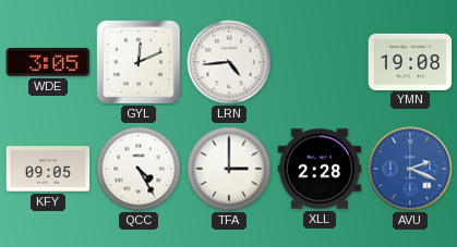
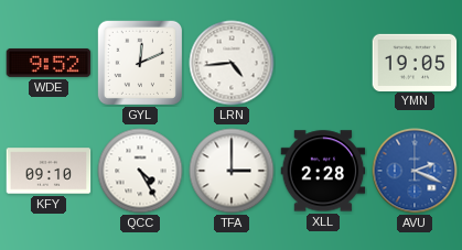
WDE: 3:05 -> 9:52 (49, 63)
YMN: 19:08 -> 19:05 (415, 62)
KFY: 09:05 -> 09:10 (49, 171)
